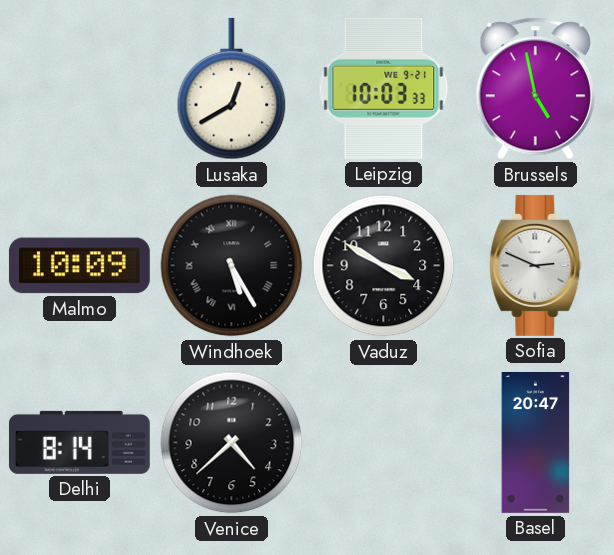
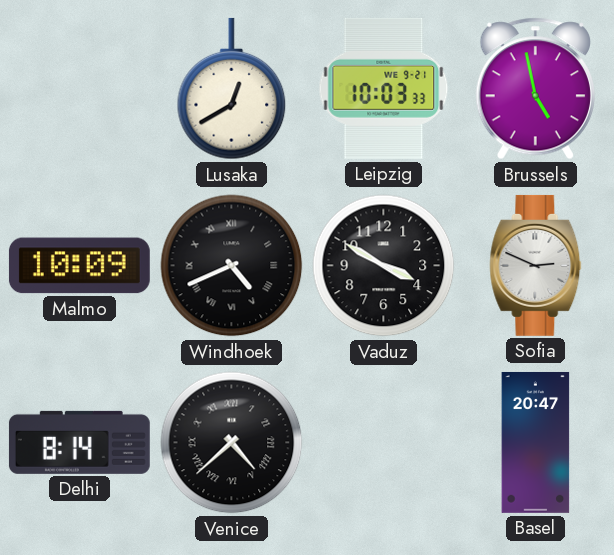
Windhoek: 5:25 -> 4:41 (232, 266)
Venice numerals: Arabic -> Roman (232, 443)
